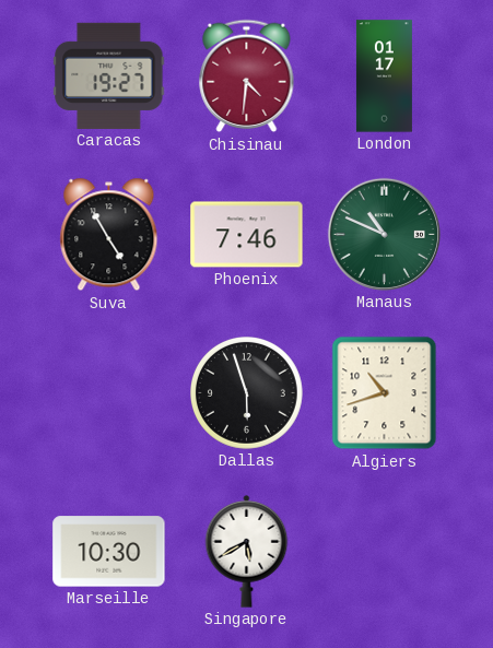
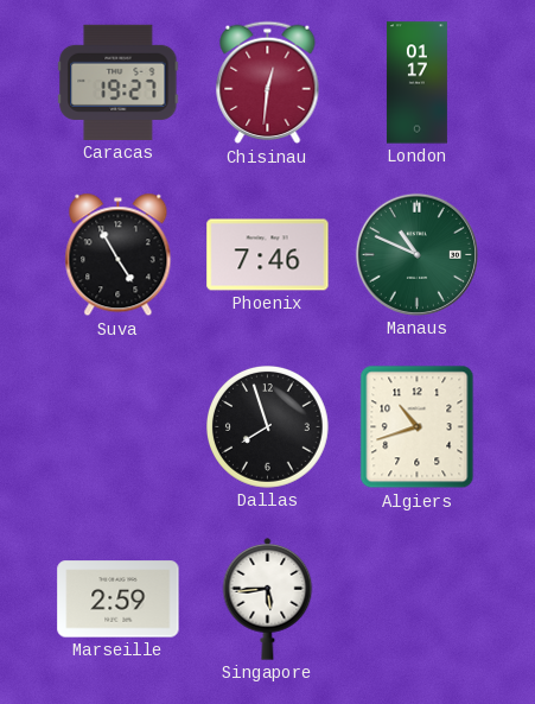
Chisinau: 4:31 -> 12:31 (268, 83)
Dallas: 5:57 -> 7:57 (268, 427)
Marseille: 10:30 -> 2:59 (119, 600)
Singapore: 5:40 -> 5:44 (268, 598)
